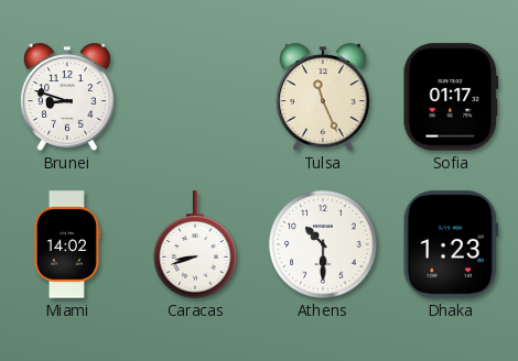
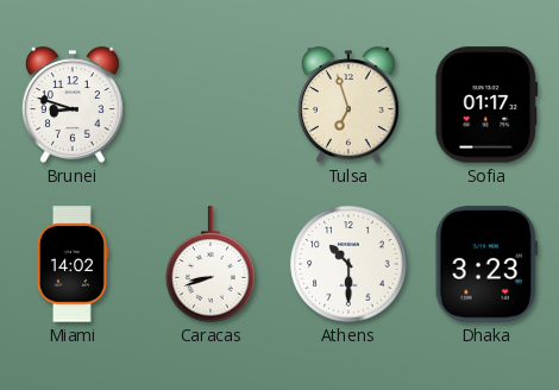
Tulsa: 11:26 -> 6:57 (350, 105)
Dhaka: 1:23 -> 3:23 (486, 264)
